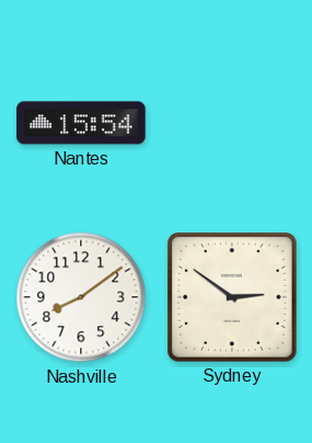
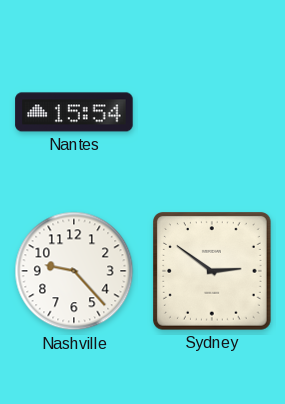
Nashville: 8:09 -> 9:23 (74, 271)
